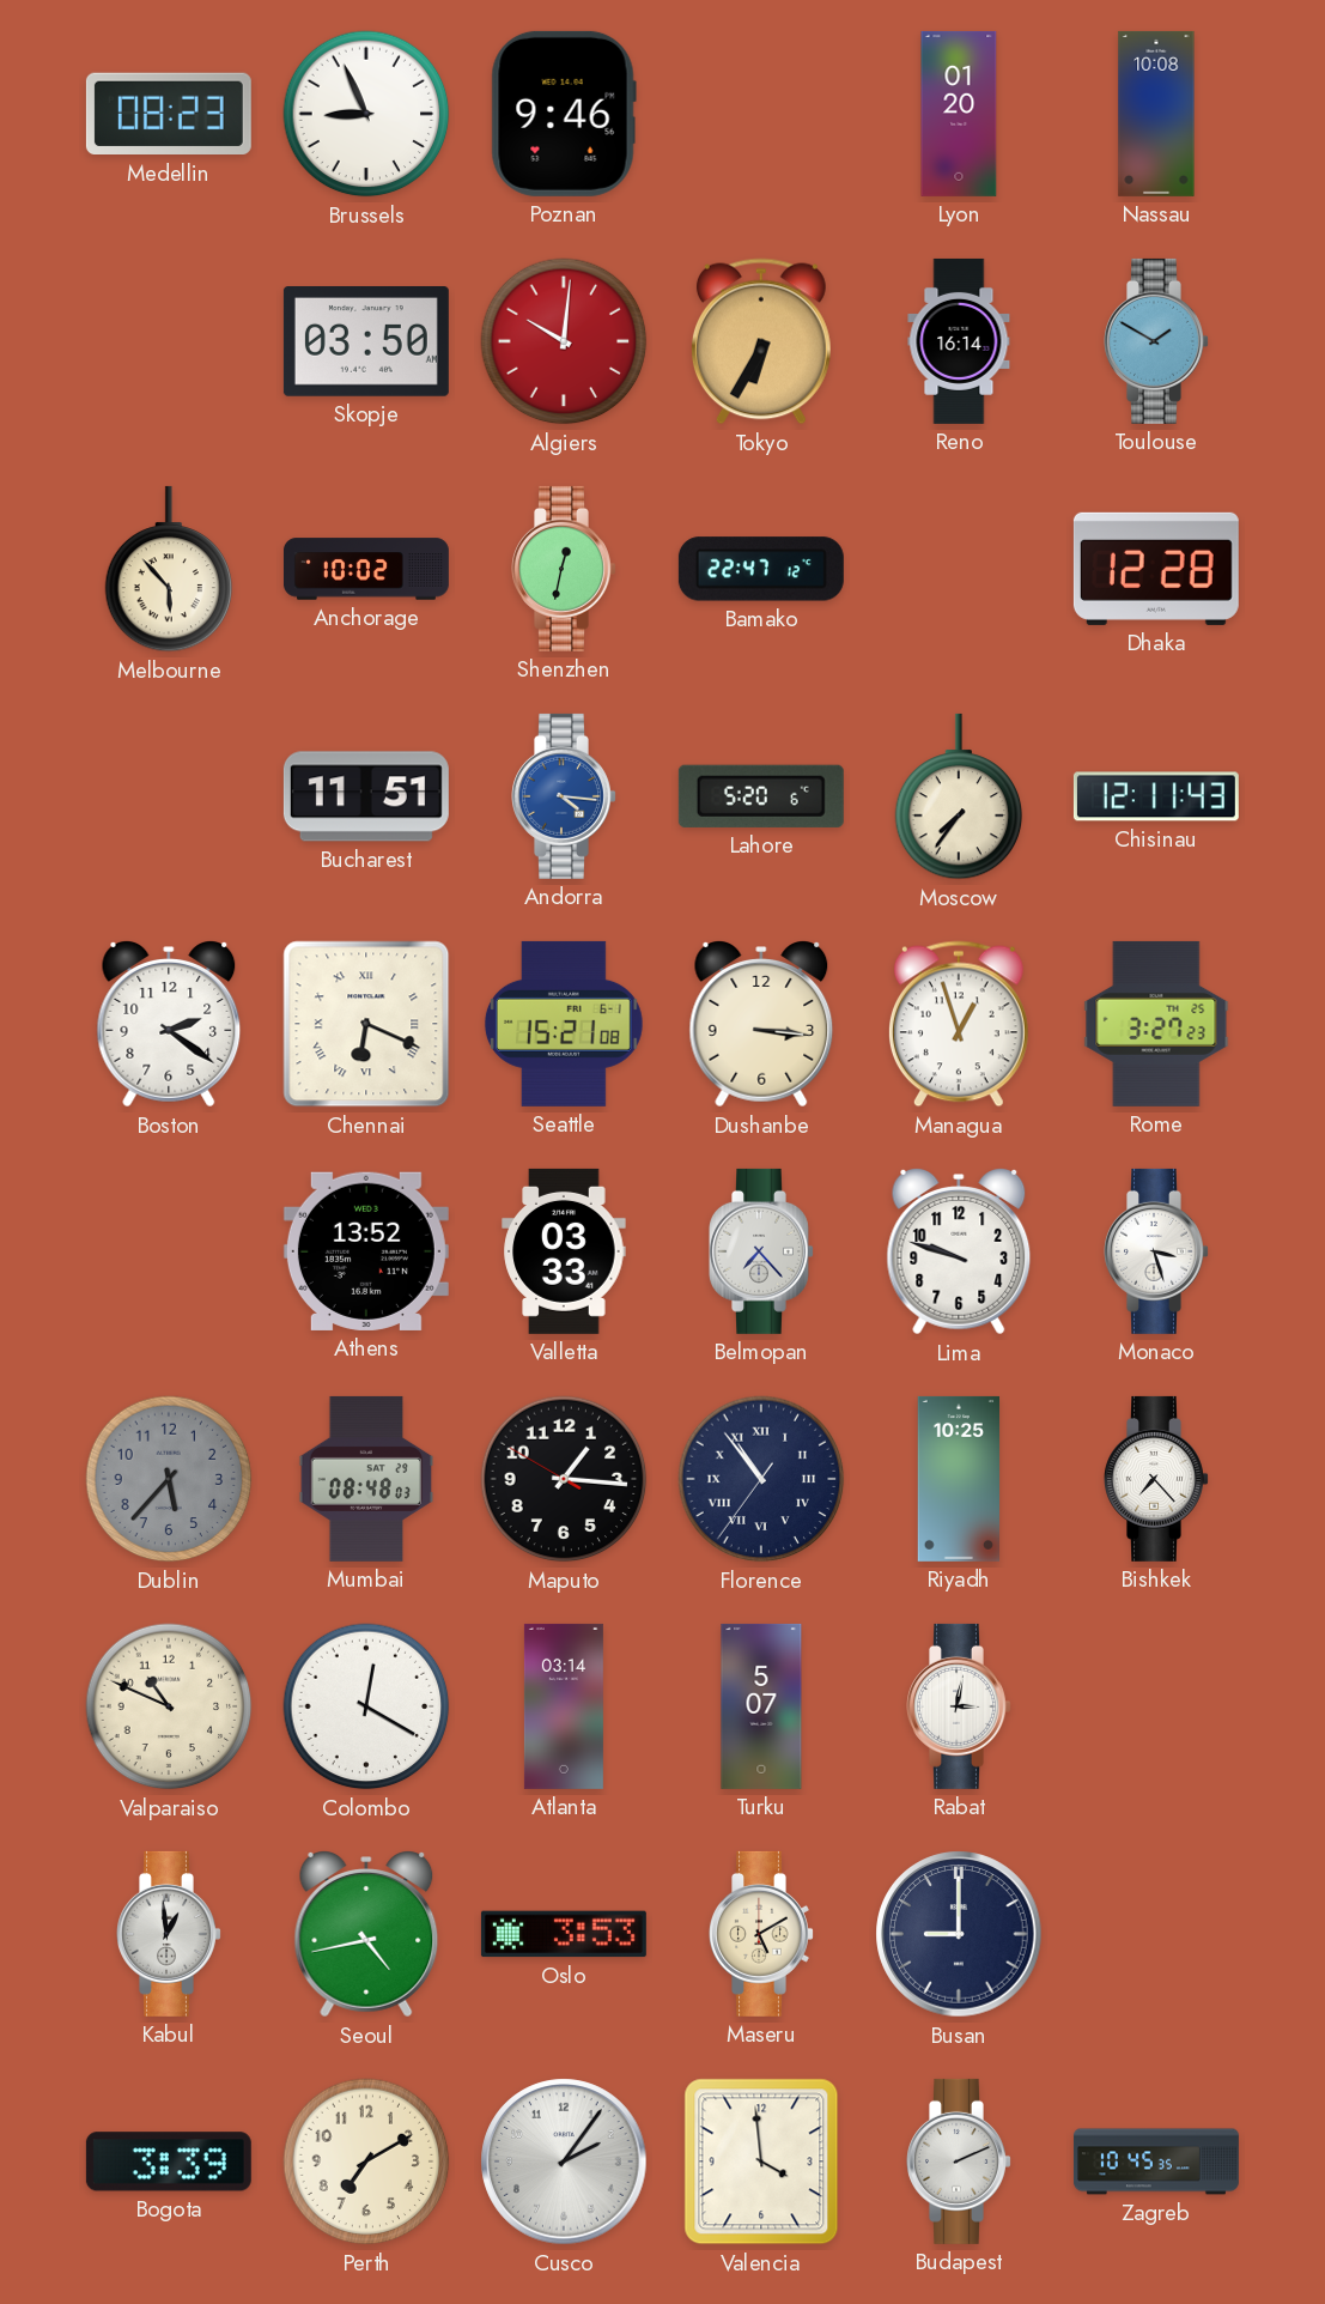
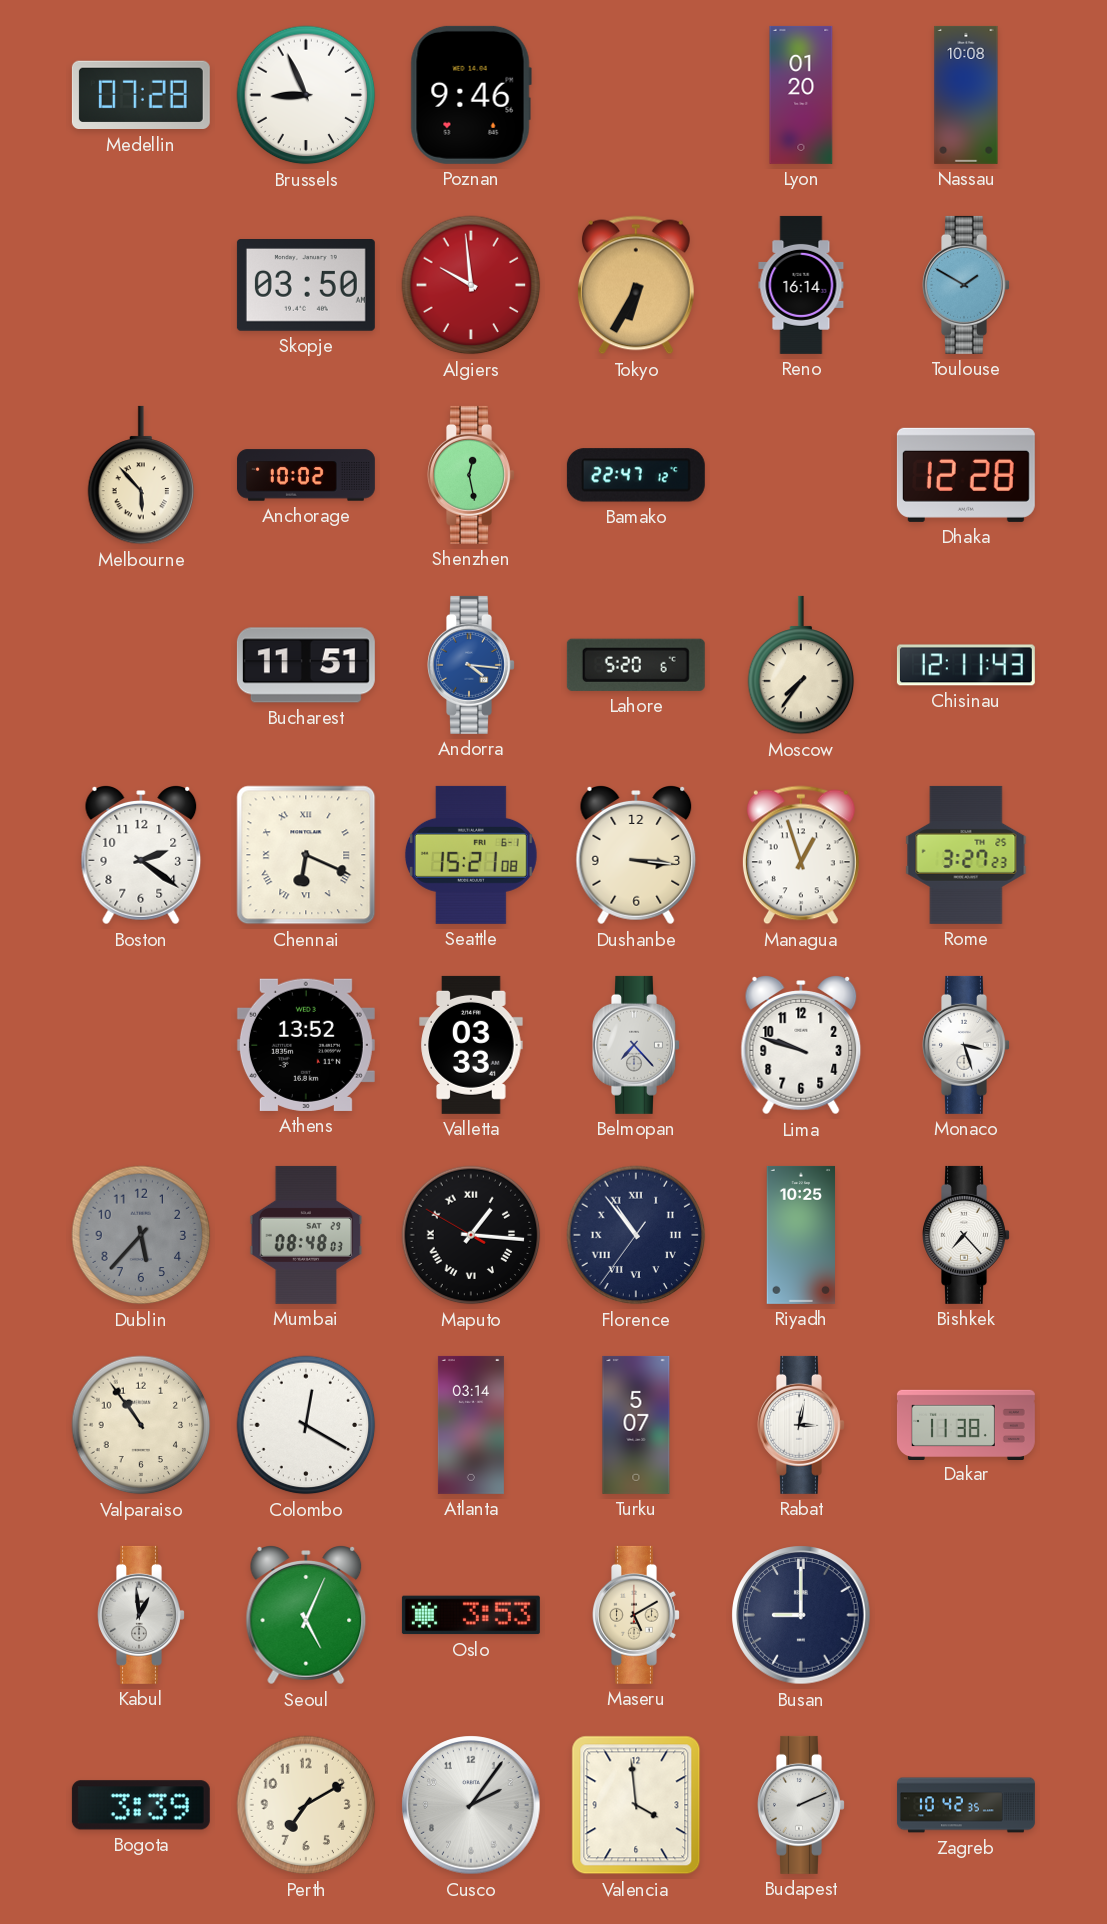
Medellin: 08:23 -> 07:28 (141, 95)
Algiers: 10:01 -> 9:59 (471, 285)
Shenzhen: 12:32 -> 12:28 (472, 475)
Maputo numerals: Arabic -> Roman (471, 1235)
Valparaiso: 10:49 -> 10:54 (141, 1425)
Dakar: none -> 11:38 (966, 1424)
Seoul: 4:43 -> 5:04 (306, 1616)
Zagreb: 10:45 -> 10:42 (966, 1805)
